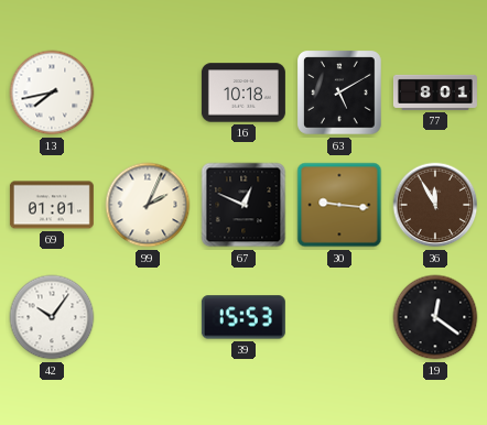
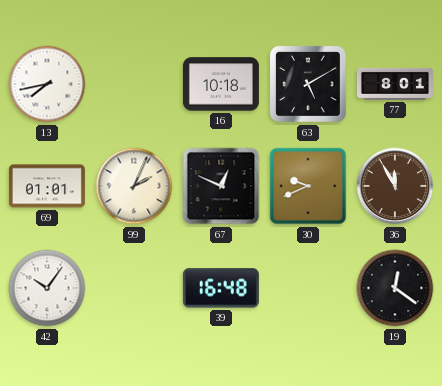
30: 9:16 -> 9:41 (308, 186)
39: 15:53 -> 16:48 (221, 288)
